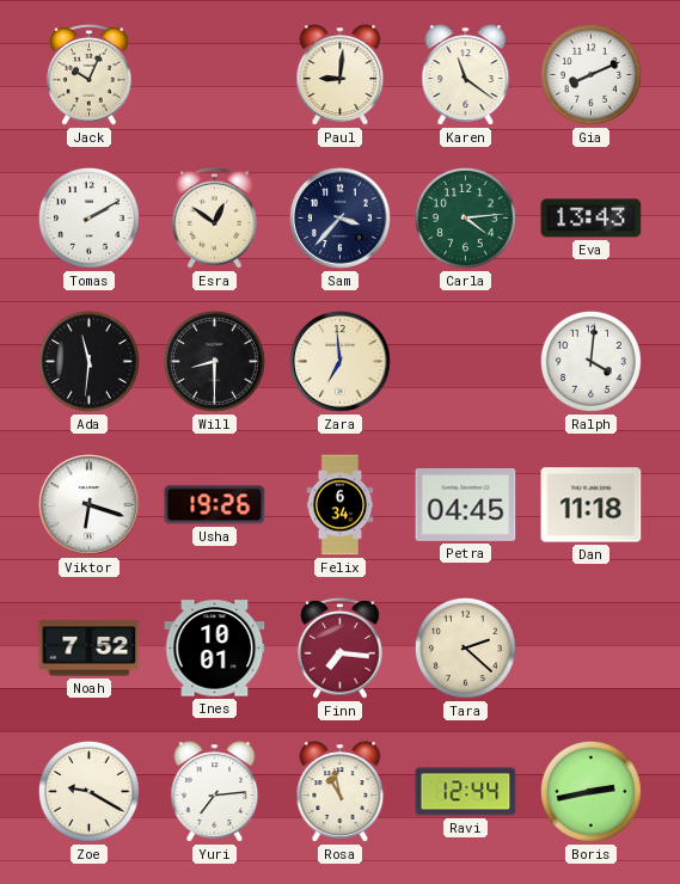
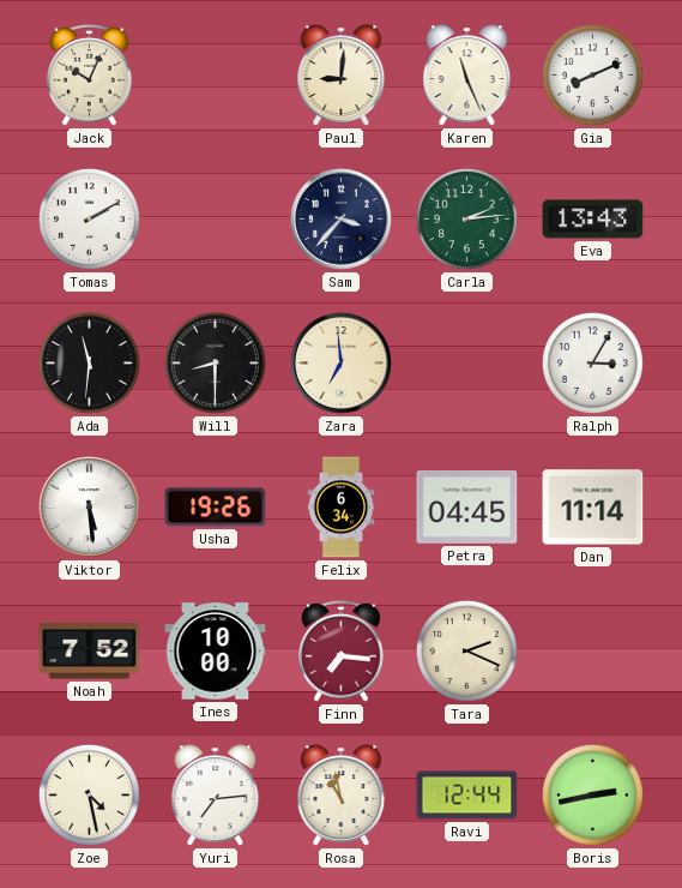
Karen: 11:21 -> 11:26 (467, 76)
Esra: 12:51 -> none (215, 219)
Carla: 4:14 -> 2:14 (466, 218)
Ralph: 4:01 -> 3:05 (592, 362)
Viktor: 6:18 -> 5:29 (90, 508)
Dan: 11:18 -> 11:14 (593, 508)
Ines: 10:01 -> 10:00 (216, 652)
Tara: 2:22 -> 2:19 (466, 650)
Zoe: 9:20 -> 4:28 (89, 794)
